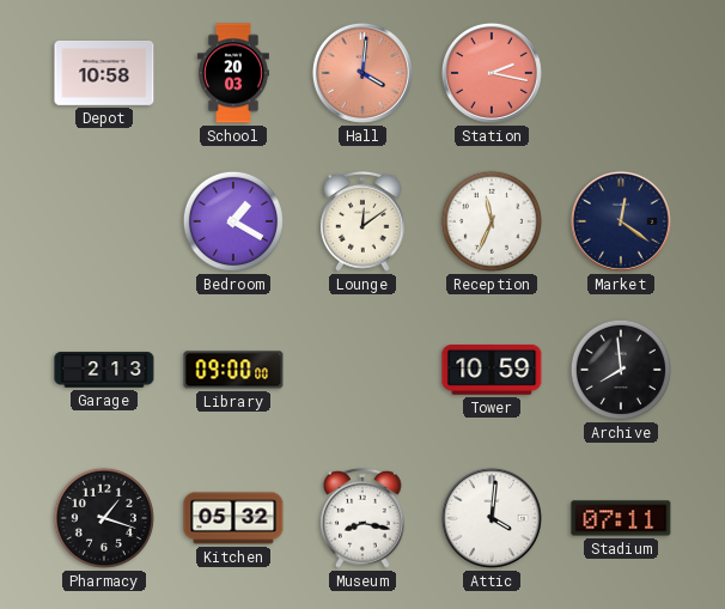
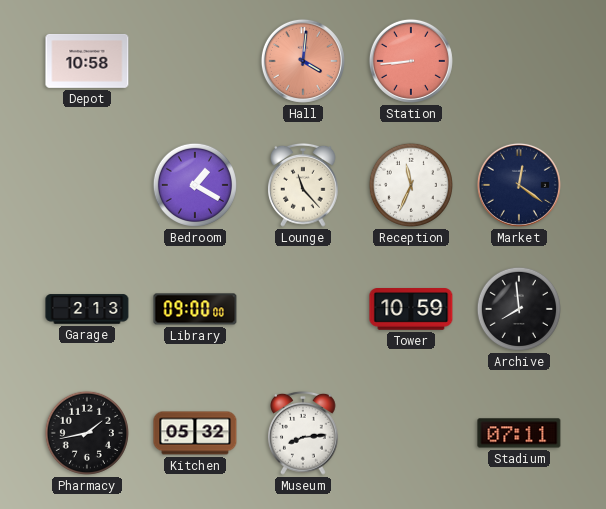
School: 20:03 -> none (234, 73)
Station: 2:17 -> 8:44 (411, 61)
Lounge: 12:09 -> 11:23 (304, 185)
Pharmacy: 1:18 -> 1:43 (87, 433)
Museum: 8:17 -> 8:14 (304, 433)
Attic: 4:01 -> none (492, 518)
